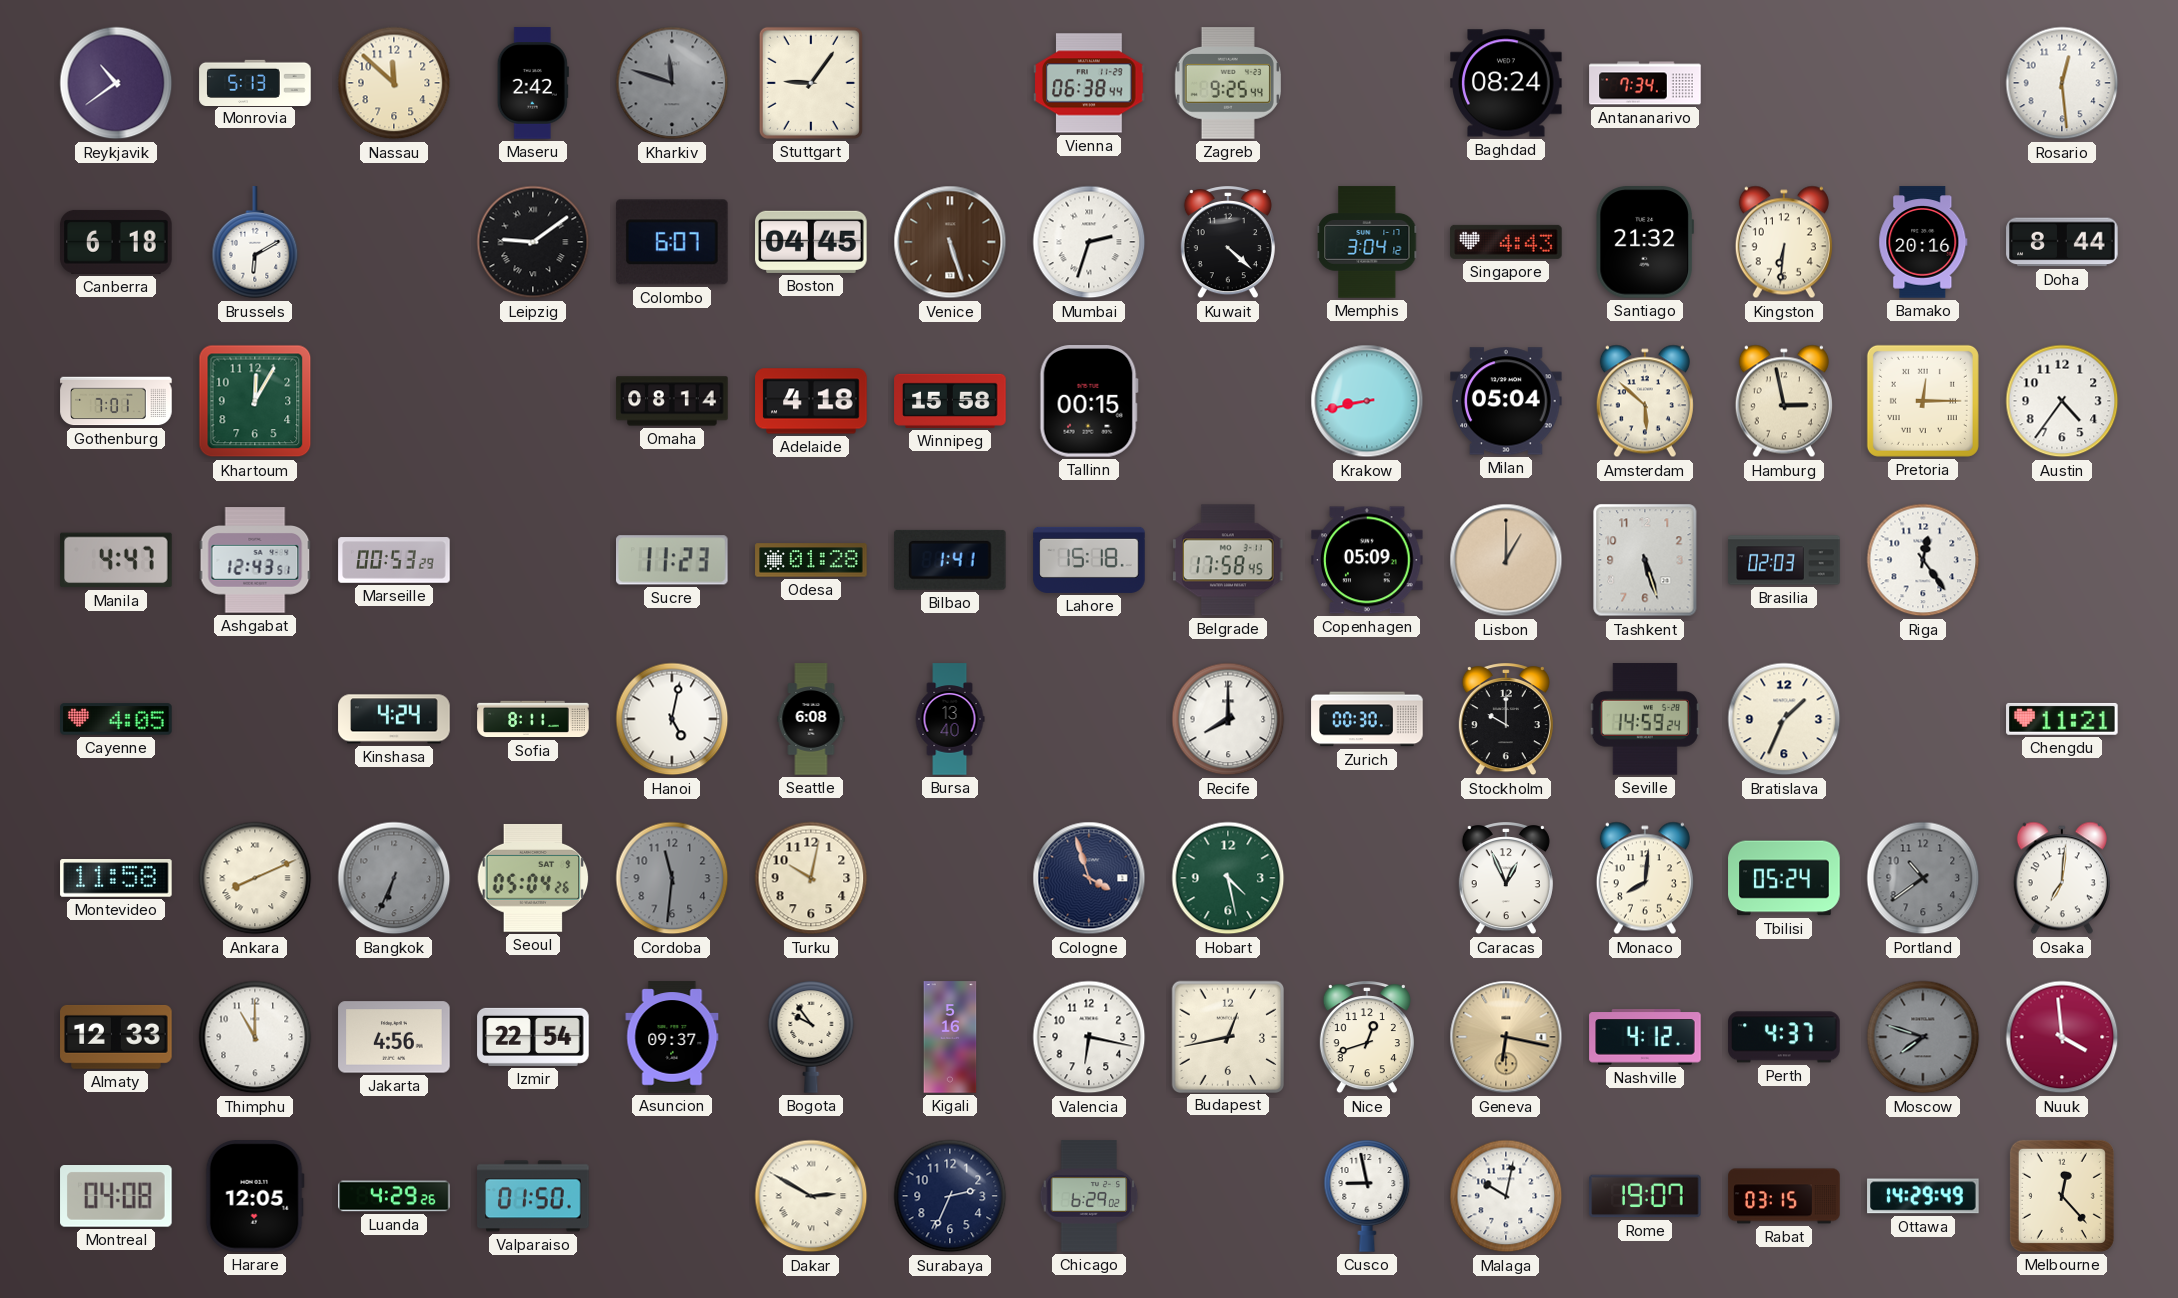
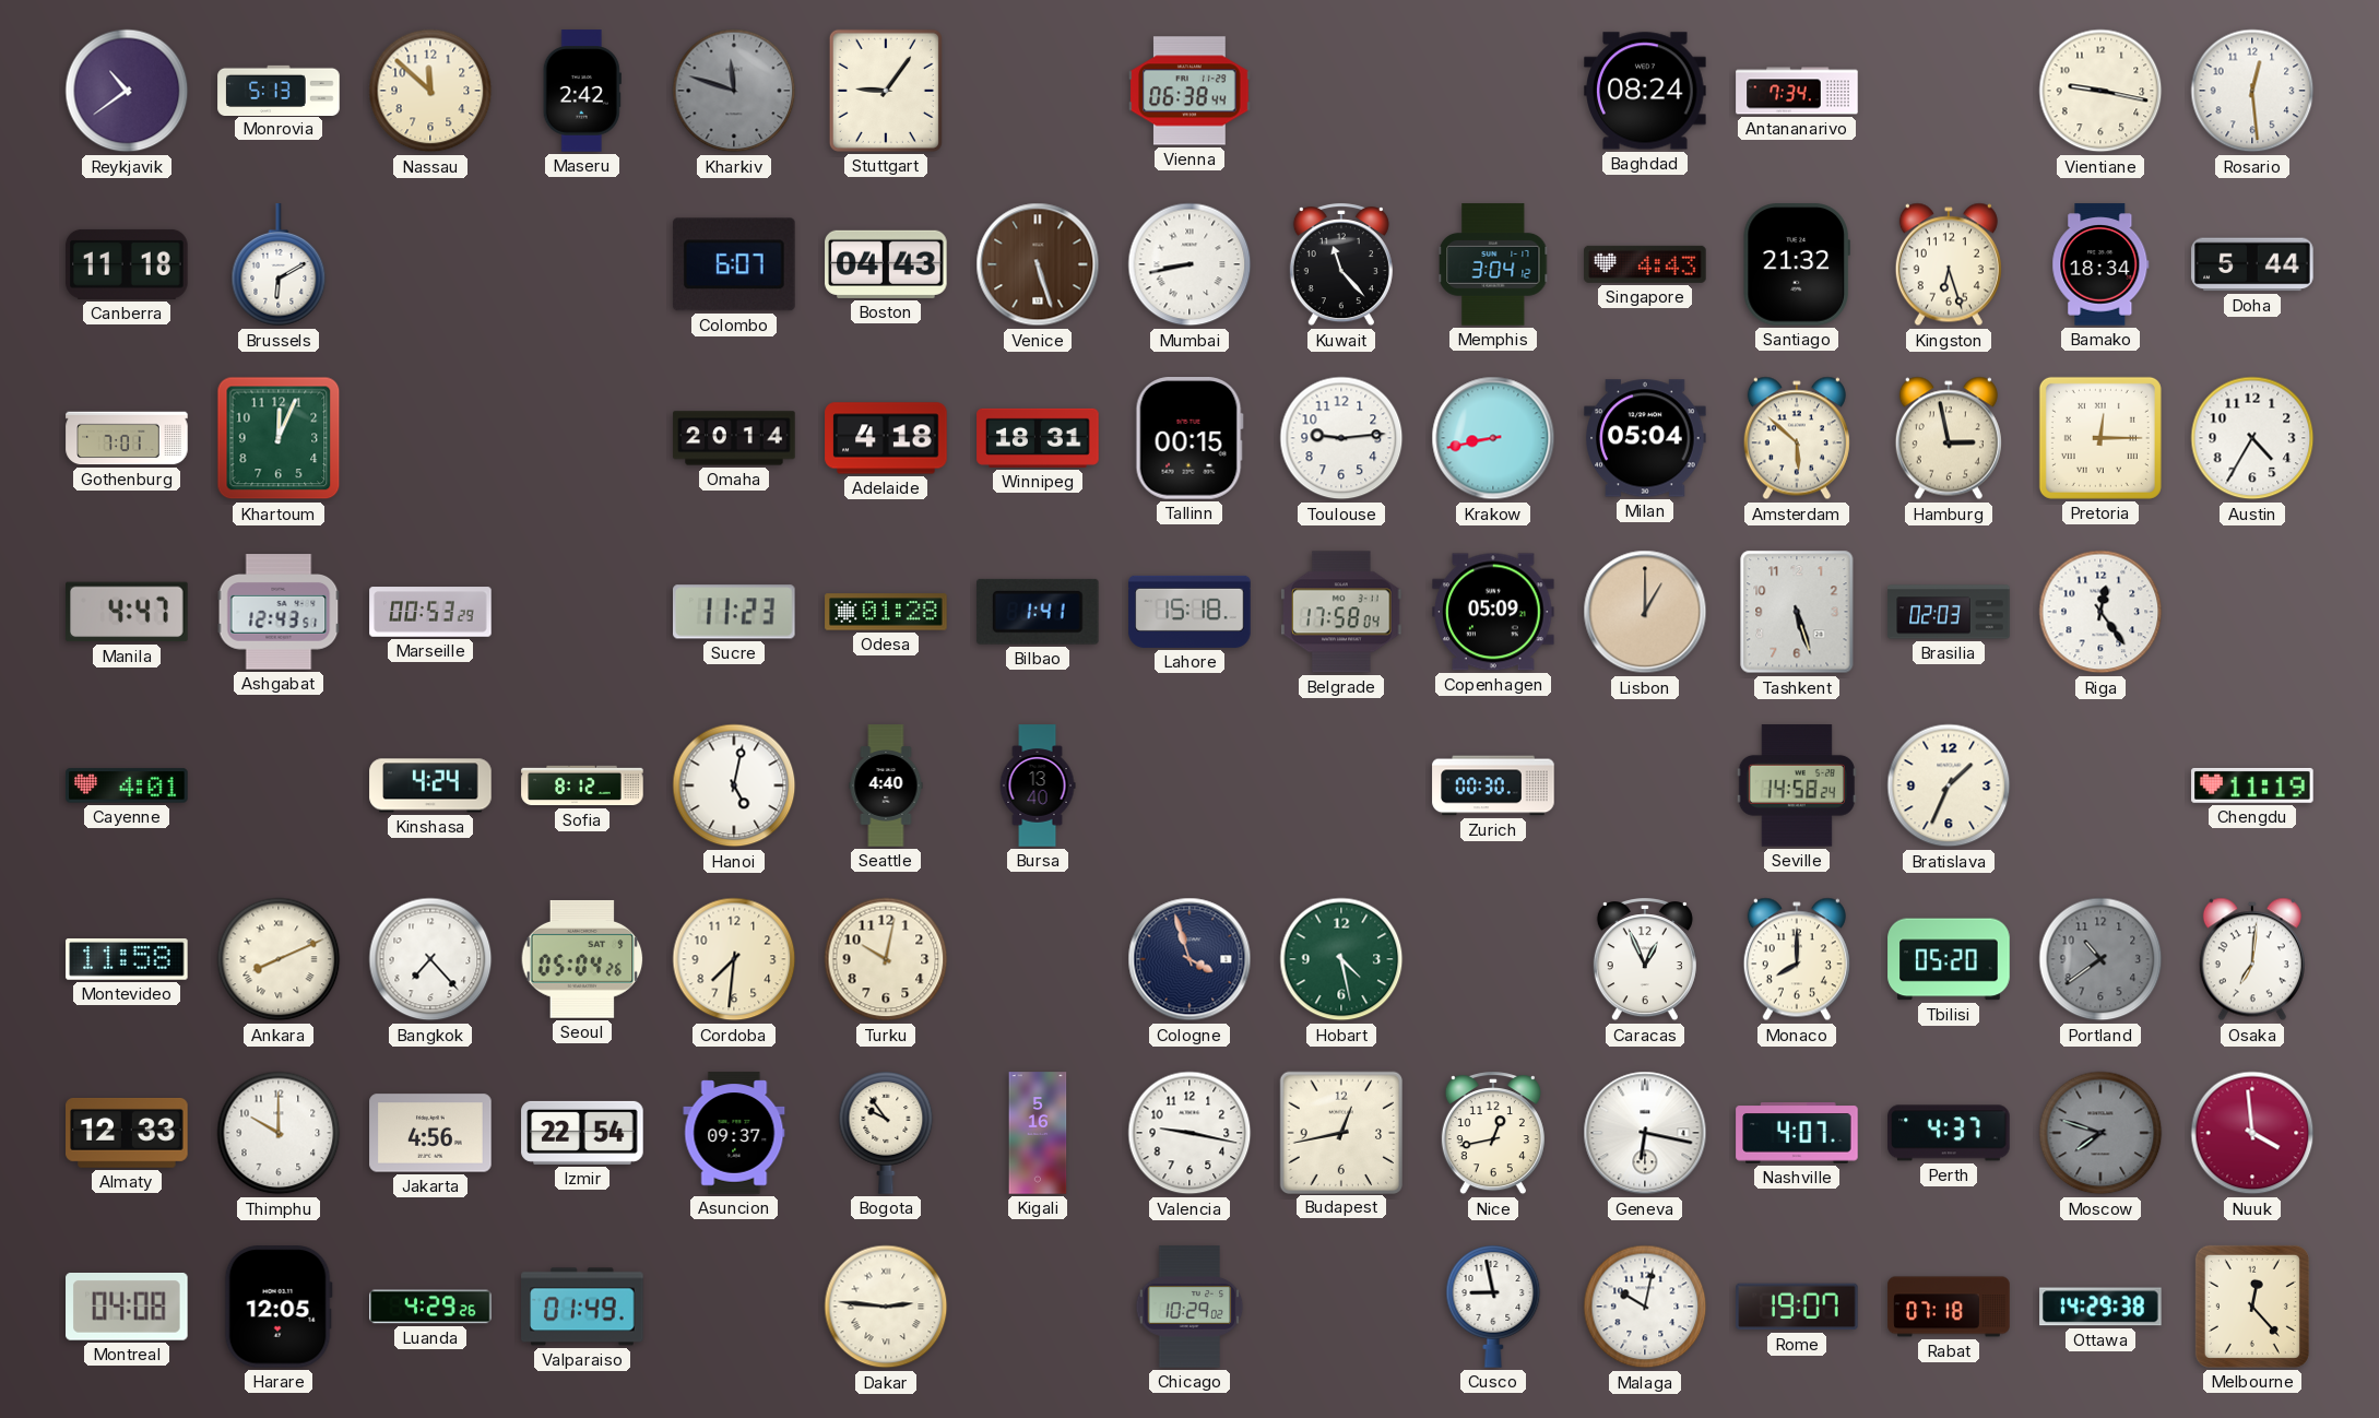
Zagreb: 9:25 -> none (1228, 83)
Vientiane: none -> 9:17 (2100, 91)
Canberra: 6:18 -> 11:18 (127, 264)
Leipzig: 9:09 -> none (533, 242)
Boston: 04:45 -> 04:43 (886, 264)
Mumbai: 2:33 -> 8:43 (1189, 264)
Kuwait: 4:22 -> 11:23 (1341, 265)
Kingston: 6:31 -> 6:27 (1949, 264)
Bamako: 20:16 -> 18:34 (2100, 264)
Doha: 8:44 -> 5:44 (2252, 264)
Khartoum: 12:05 -> 12:04 (279, 438)
Omaha: 08:14 -> 20:14 (734, 438)
Winnipeg: 15:58 -> 18:31 (1038, 438)
Toulouse: none -> 9:14 (1341, 438)
Austin: 4:36 -> 4:35 (2252, 438)
Belgrade: 17:58:45 -> 17:58:04 (1341, 612)
Cayenne: 4:05 -> 4:01 (127, 785)
Sofia: 8:11 -> 8:12 (582, 785)
Seattle: 6:08 -> 4:40 (886, 785)
Recife: 8:00 -> none (1228, 719)
Stockholm: 10:00 -> none (1506, 720)
Seville: 14:59 -> 14:58 (1797, 785)
Chengdu: 11:21 -> 11:19 (2252, 785)
Bangkok: 6:34 -> 7:23 (430, 959)
Bangkok dial: grey -> white (430, 959)
Cordoba: 11:31 -> 7:31 (734, 959)
Cordoba dial: grey -> cream (734, 959)
Monaco: 8:01 -> 8:00 (1797, 959)
Tbilisi: 05:24 -> 05:20 (1949, 959)
Thimphu: 11:00 -> 10:00 (279, 1133)
Valencia: 6:17 -> 9:17 (1189, 1133)
Nice: 12:42 -> 12:43 (1493, 1134)
Geneva dial: champagne -> white (1645, 1133)
Nashville: 4:12 -> 4:07 (1797, 1133)
Valparaiso: 01:50 -> 01:49 (582, 1307)
Dakar: 2:50 -> 2:46 (886, 1307)
Surabaya: 2:34 -> none (950, 1196)
Chicago: 6:29 -> 10:29 (1189, 1307)
Rabat: 03:15 -> 07:18 (1949, 1307)
Ottawa: 14:29:49 -> 14:29:38 (2100, 1307)
